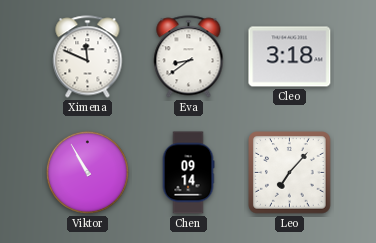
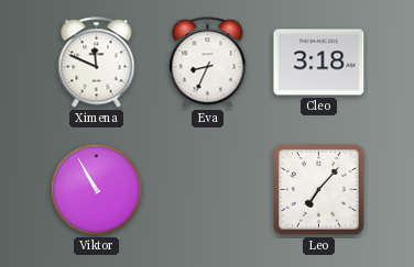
Eva: 8:39 -> 8:34 (208, 63)
Chen: 09:14 -> none (188, 173)
